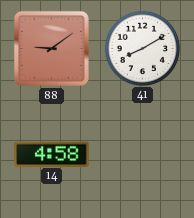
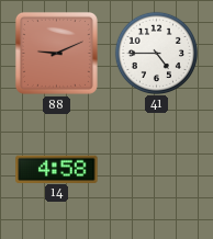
88: 9:09 -> 9:11 (56, 53)
41: 8:10 -> 4:45 (156, 53)
